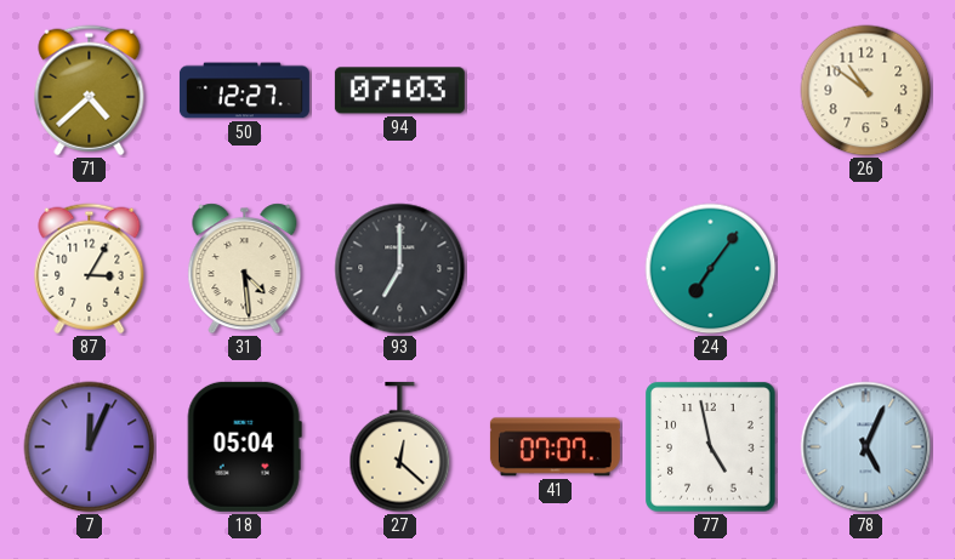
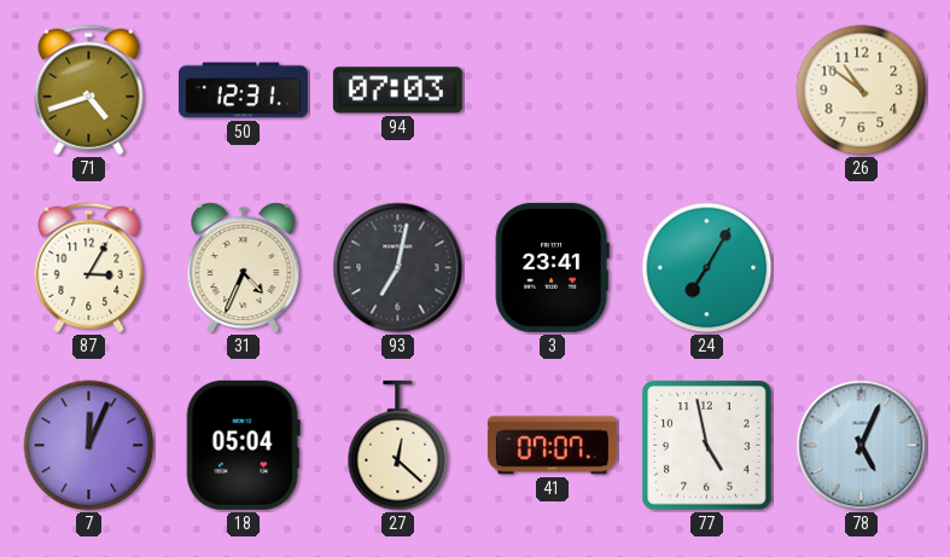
71: 4:38 -> 4:42 (89, 91)
50: 12:27 -> 12:31 (243, 91)
31: 4:29 -> 4:34 (244, 268)
93: 7:00 -> 7:02 (398, 268)
3: none -> 23:41 (552, 267)
24: 7:06 -> 7:05 (707, 268)
